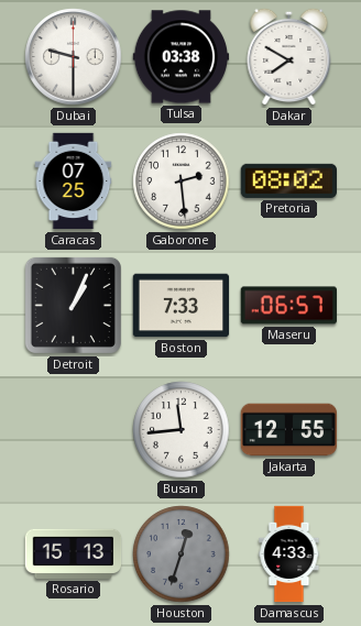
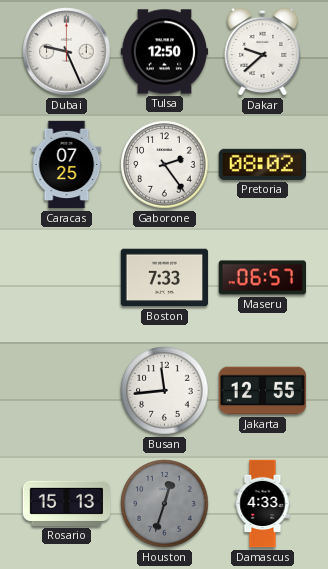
Dubai: 9:30 -> 9:26 (67, 52)
Tulsa: 03:38 -> 12:50 (165, 52)
Dakar: 7:50 -> 9:38 (263, 51)
Gaborone: 2:29 -> 2:24 (165, 165)
Detroit: 1:04 -> none (73, 305)
